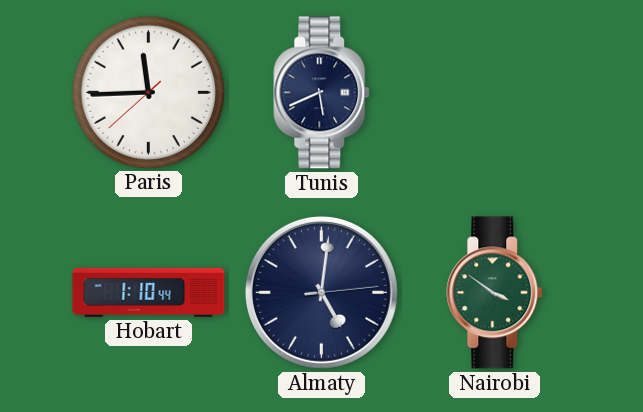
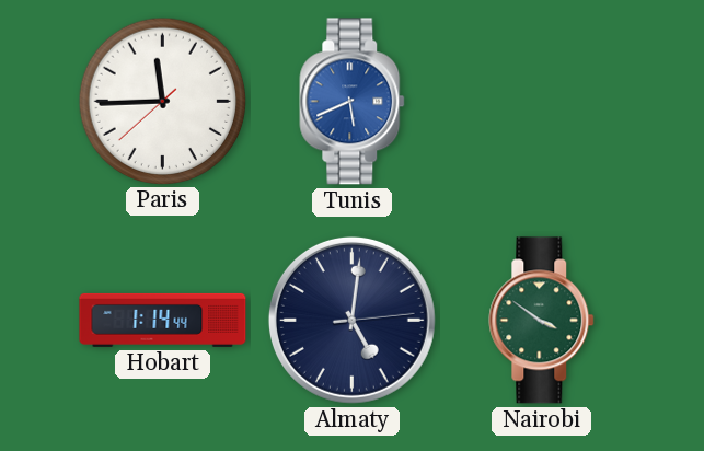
Tunis dial: navy -> blue (353, 102)
Hobart: 1:10 -> 1:14 (163, 320)
